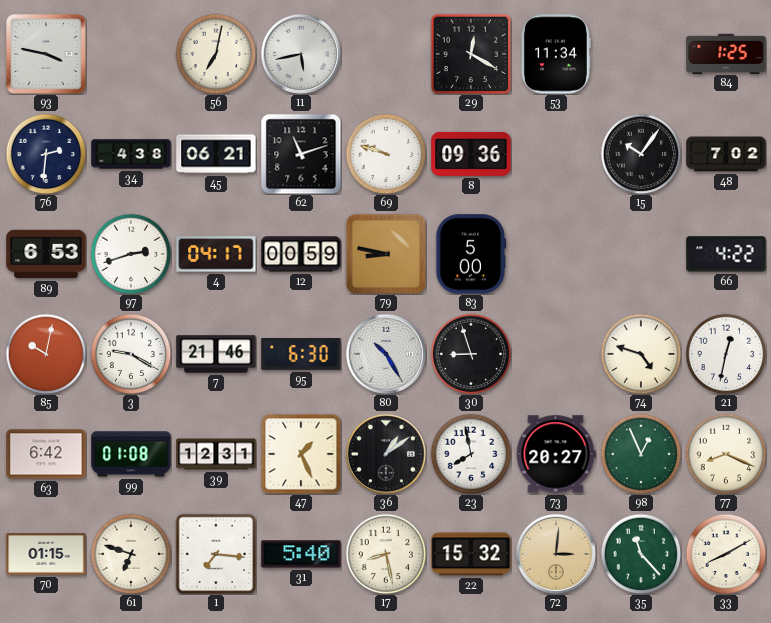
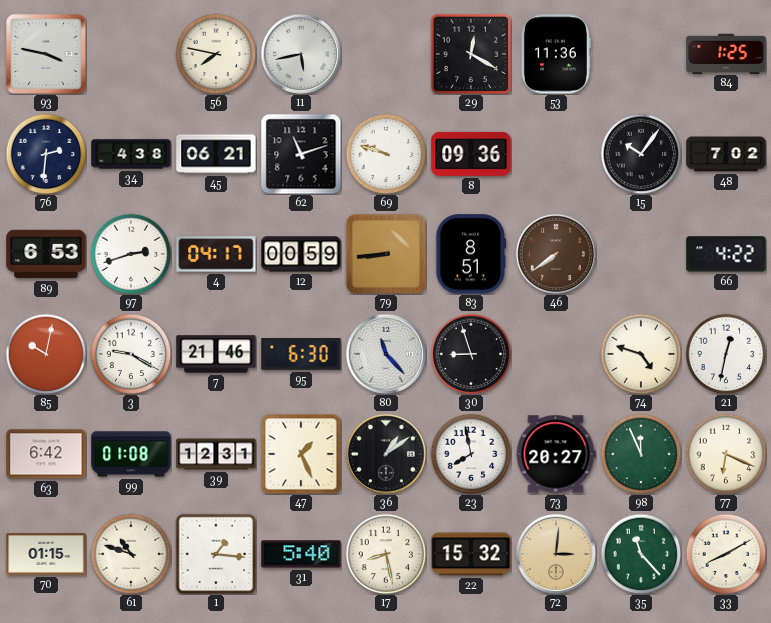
56: 7:02 -> 7:47 (216, 54)
53: 11:34 -> 11:36 (555, 54)
79: 8:47 -> 8:44 (385, 253)
83: 5:00 -> 8:51 (471, 254)
46: none -> 7:39 (556, 254)
80: 10:25 -> 11:23 (386, 354)
98: 12:56 -> 11:56 (641, 454)
77: 8:19 -> 6:19 (726, 454)
61: 6:48 -> 10:48 (131, 554)
1: 7:16 -> 1:16 (216, 554)
